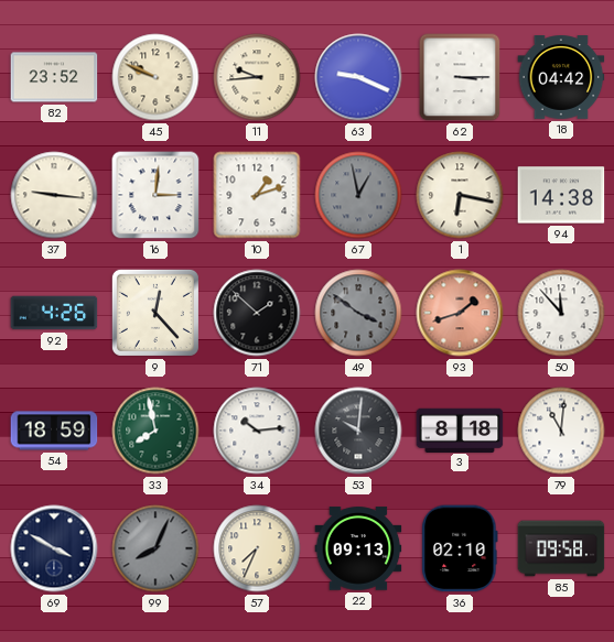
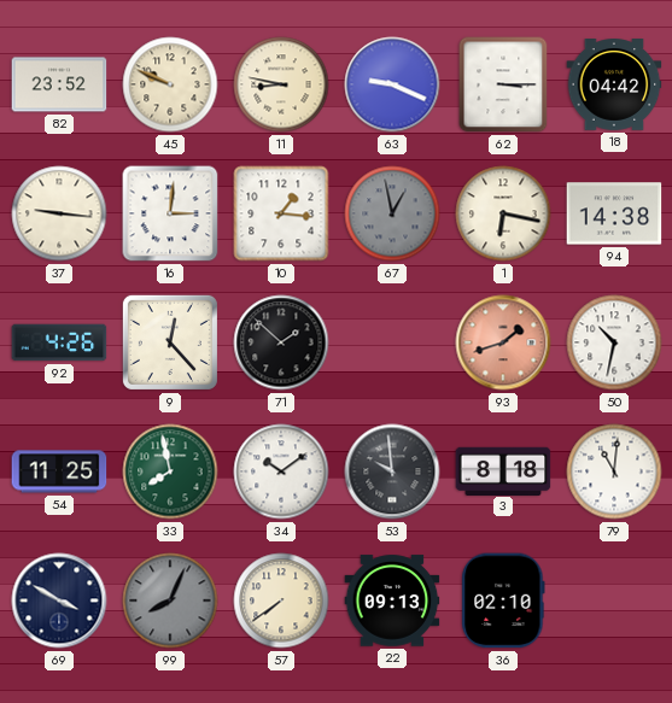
11: 9:44 -> 8:47 (281, 84)
10: 1:12 -> 1:16 (281, 213)
49: 3:51 -> none (358, 313)
50: 11:53 -> 10:32 (614, 342)
54: 18:59 -> 11:25 (59, 471)
34: 10:14 -> 10:09 (281, 471)
53: 10:01 -> 9:59 (392, 471)
57: 7:34 -> 7:39 (281, 601)
85: 09:58 -> none (561, 548)
